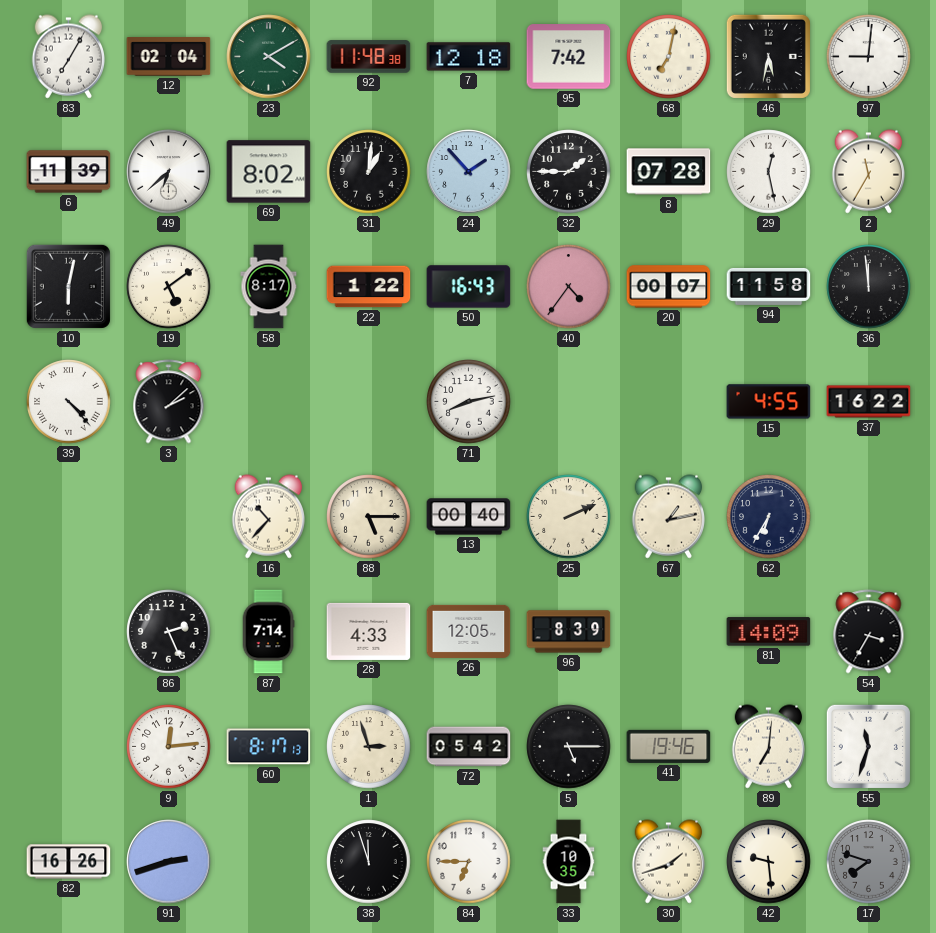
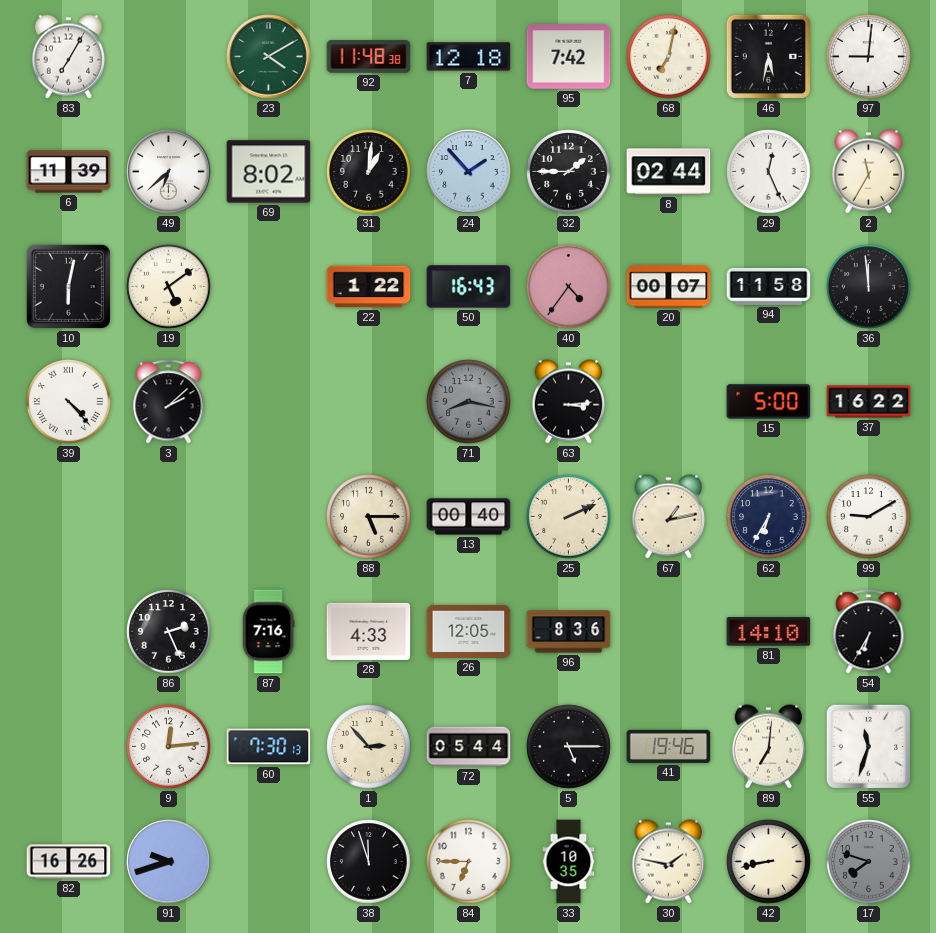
12: 02:04 -> none (169, 57)
8: 07:28 -> 02:44 (669, 172)
29: 12:28 -> 12:26 (769, 172)
58: 8:17 -> none (269, 287)
71: 8:13 -> 8:17 (469, 402)
71 dial: white -> grey (469, 402)
63: none -> 3:14 (569, 402)
15: 4:55 -> 5:00 (769, 402)
16: 10:37 -> none (269, 517)
99: none -> 9:10 (869, 517)
87: 7:14 -> 7:16 (268, 632)
96: 8:39 -> 8:36 (569, 632)
81: 14:09 -> 14:10 (769, 632)
54: 3:35 -> 6:35 (869, 632)
60: 8:17 -> 7:30 (269, 747)
1: 2:57 -> 2:53 (369, 747)
72: 05:42 -> 05:44 (469, 747)
91: 2:42 -> 9:42 (169, 862)
30: 1:42 -> 1:47 (669, 862)
42: 9:29 -> 8:43 (769, 862)
